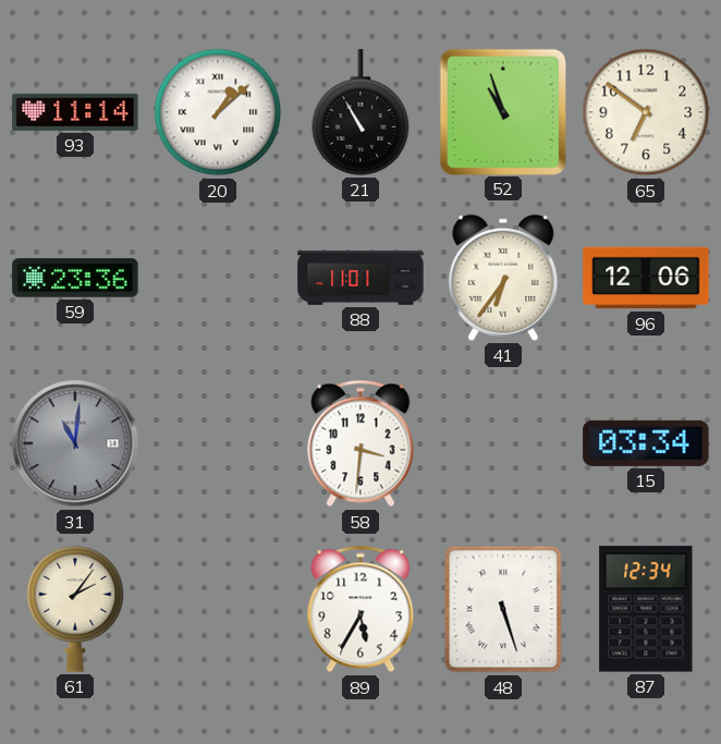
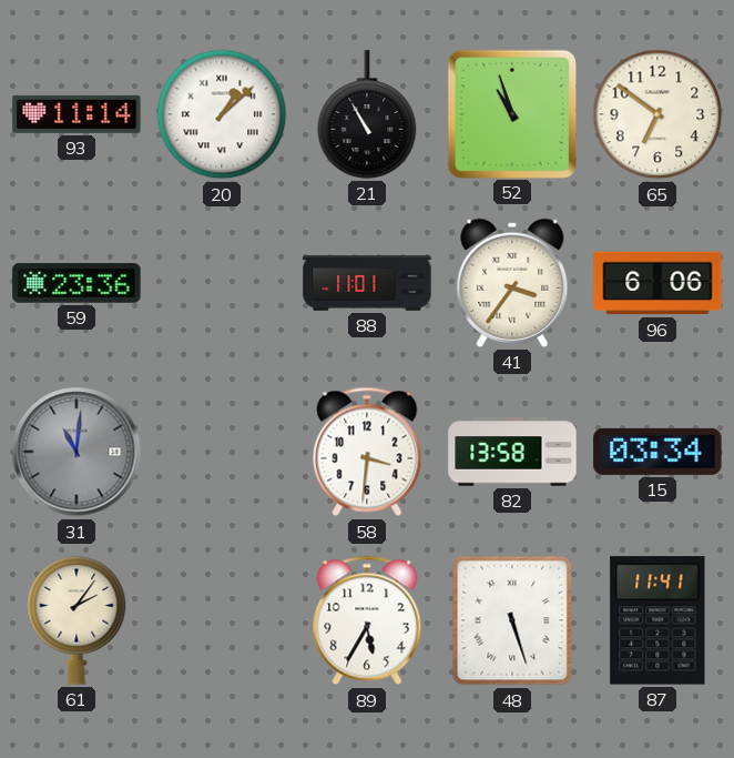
41: 6:36 -> 3:36 (512, 283)
96: 12:06 -> 6:06 (657, 283)
82: none -> 13:58 (512, 452)
87: 12:34 -> 11:41 (657, 620)
